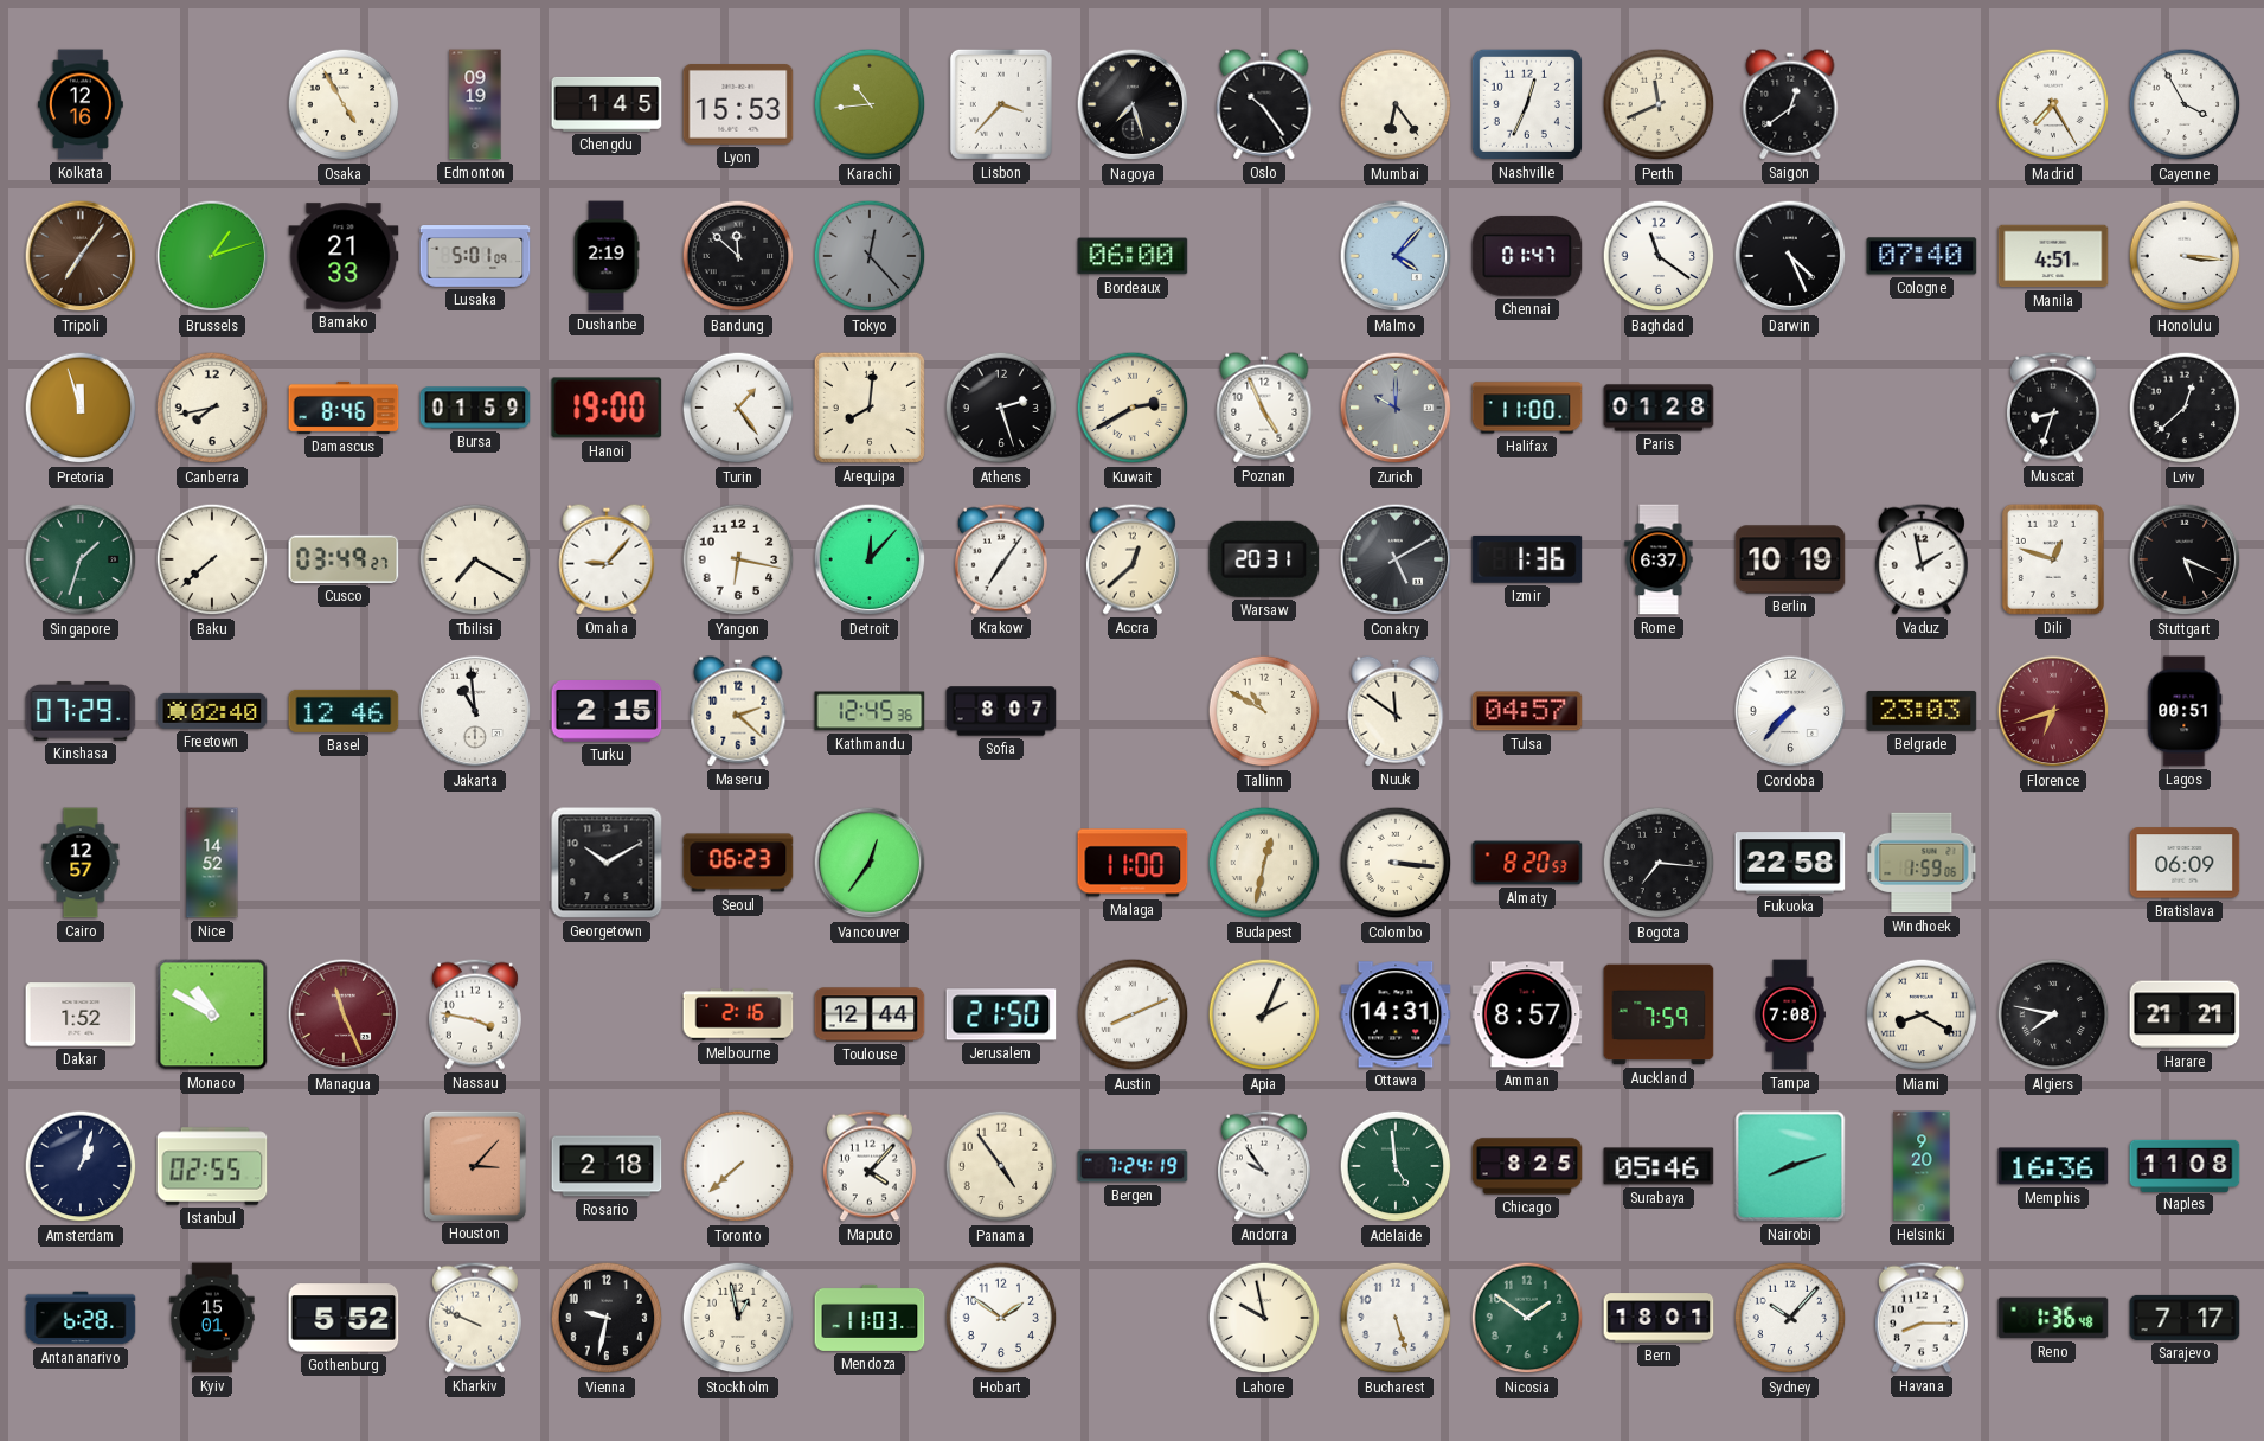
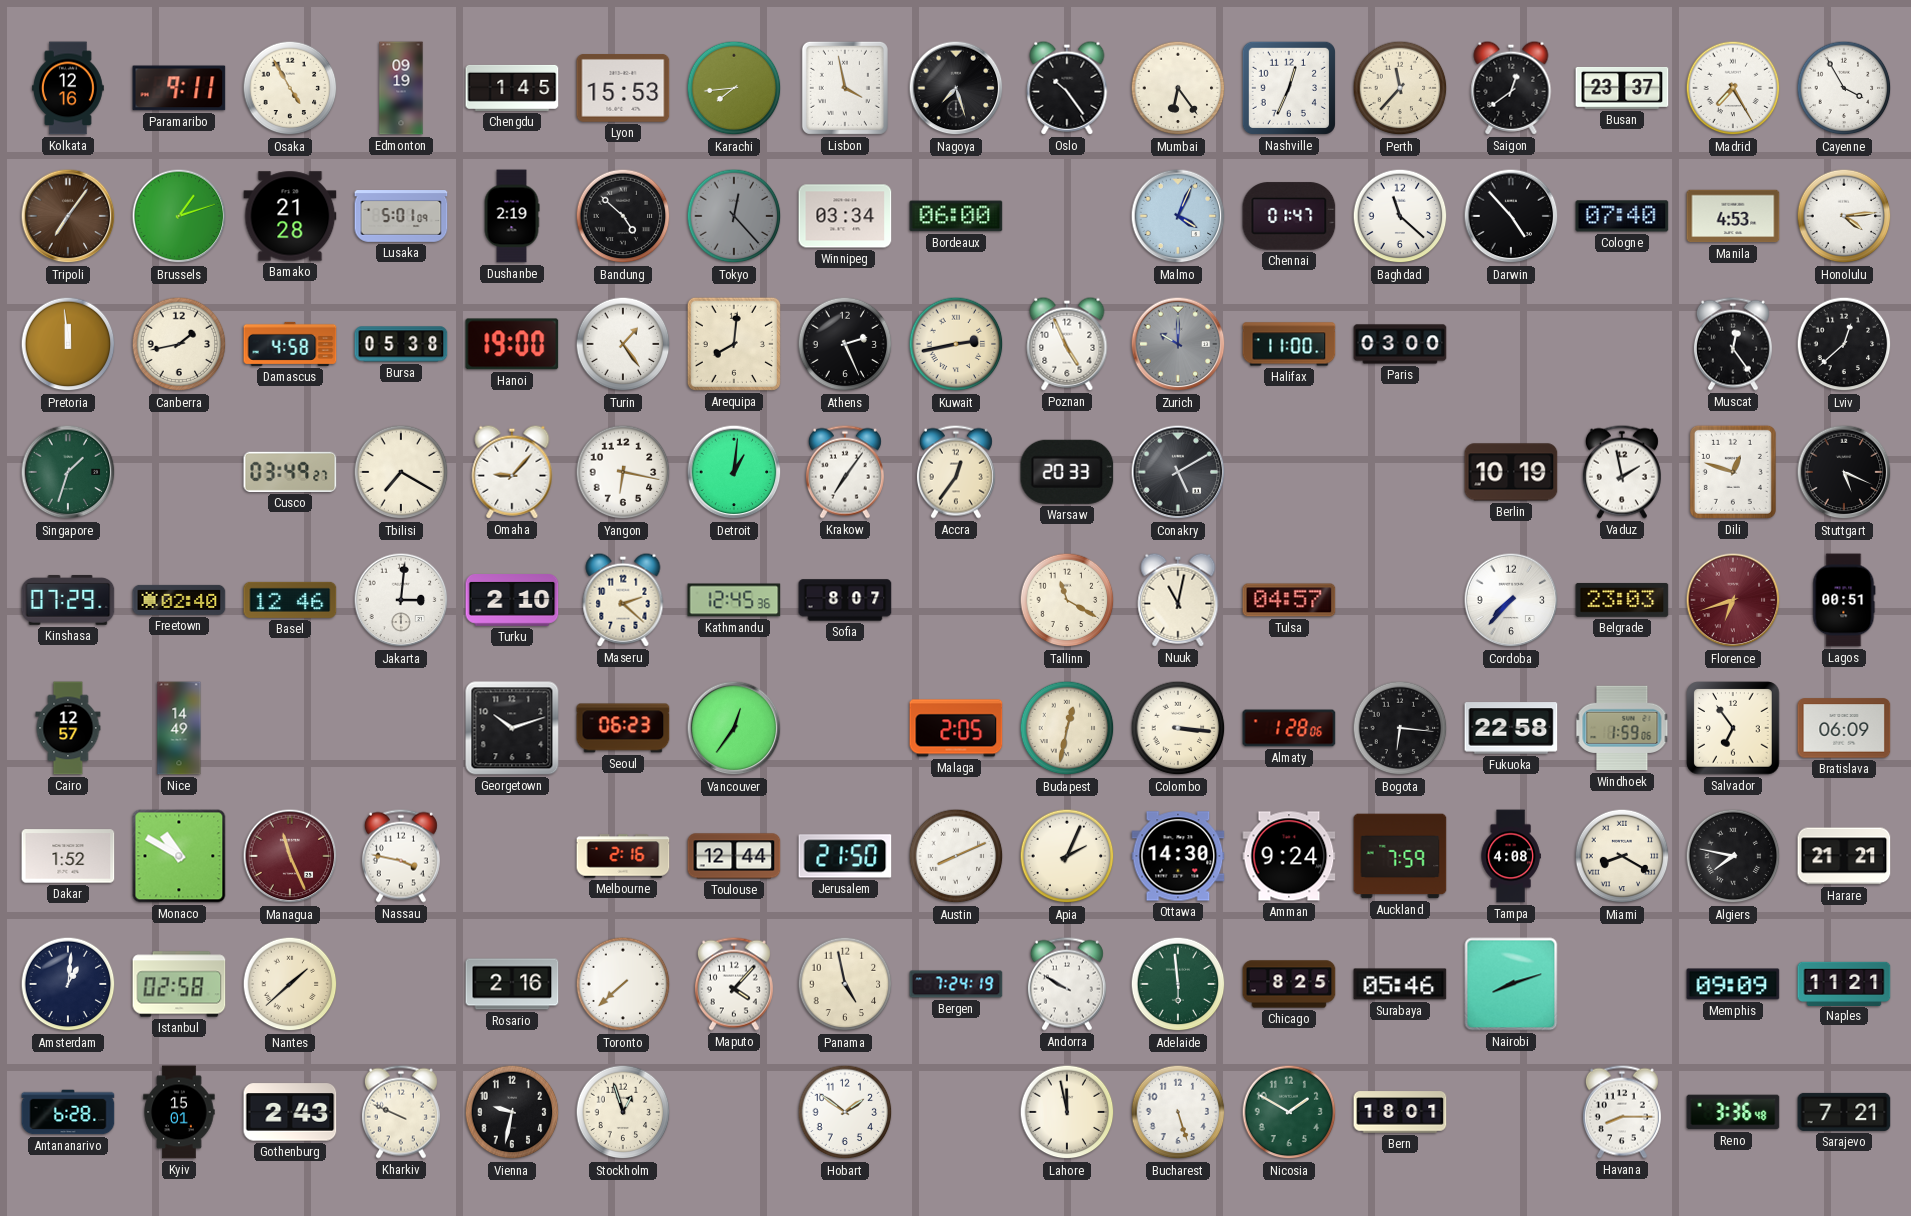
Paramaribo: none -> 9:11 (179, 88)
Karachi: 10:44 -> 7:44 (734, 88)
Lisbon: 3:37 -> 3:58 (845, 88)
Perth: 11:41 -> 11:37 (1400, 88)
Busan: none -> 23:37 (1622, 88)
Bamako: 21:33 -> 21:28 (290, 216)
Bandung: 11:52 -> 4:52 (623, 216)
Winnipeg: none -> 03:34 (845, 216)
Malmo: 4:07 -> 4:04 (1178, 216)
Baghdad: 11:21 -> 11:22 (1400, 216)
Darwin: 4:26 -> 4:53 (1511, 216)
Manila: 4:51 -> 4:53 (1733, 216)
Honolulu: 3:16 -> 4:14 (1844, 216)
Pretoria: 11:57 -> 11:59 (68, 344)
Canberra: 7:43 -> 1:43 (179, 344)
Damascus: 8:46 -> 4:58 (290, 344)
Bursa: 01:59 -> 05:38 (401, 344)
Athens: 2:27 -> 2:26 (845, 344)
Kuwait: 2:40 -> 2:43 (956, 344)
Paris: 01:28 -> 03:00 (1400, 344)
Muscat: 8:33 -> 12:24 (1733, 344)
Baku: 7:38 -> none (212, 559)
Detroit: 12:07 -> 1:01 (734, 472)
Accra: 12:38 -> 12:36 (956, 472)
Warsaw: 20:31 -> 20:33 (1067, 472)
Izmir: 1:36 -> none (1527, 559)
Rome: 6:37 -> none (1659, 559)
Jakarta: 10:59 -> 3:01 (401, 600)
Turku: 2:15 -> 2:10 (512, 601)
Tallinn: 10:50 -> 11:20 (1067, 600)
Nuuk: 11:51 -> 11:02 (1178, 600)
Nice: 14:52 -> 14:49 (179, 728)
Georgetown: 10:10 -> 10:12 (512, 728)
Malaga: 11:00 -> 2:05 (956, 728)
Almaty: 8:20 -> 1:28 (1289, 728)
Bogota: 7:16 -> 6:16 (1400, 728)
Salvador: none -> 6:54 (1733, 728)
Ottawa: 14:31 -> 14:30 (1178, 856)
Amman: 8:57 -> 9:24 (1289, 856)
Tampa: 7:08 -> 4:08 (1511, 856)
Amsterdam: 1:03 -> 1:01 (68, 984)
Istanbul: 02:55 -> 02:58 (179, 984)
Nantes: none -> 1:38 (290, 984)
Houston: 3:07 -> none (475, 1165)
Rosario: 2:18 -> 2:16 (512, 984)
Panama: 4:54 -> 4:58 (845, 984)
Andorra: 9:54 -> 9:50 (1067, 984)
Adelaide: 4:59 -> 5:59 (1178, 984)
Helsinki: 9:20 -> none (1922, 1166)
Memphis: 16:36 -> 09:09 (1733, 984)
Naples: 11:08 -> 11:21 (1844, 983)
Gothenburg: 5:52 -> 2:43 (290, 1112)
Stockholm: 12:58 -> 12:57 (623, 1112)
Mendoza: 11:03 -> none (870, 1318)
Lahore: 9:58 -> 11:58 (1067, 1112)
Nicosia: 1:51 -> 1:50 (1289, 1112)
Sydney: 10:07 -> none (1790, 1318)
Reno: 1:36 -> 3:36 (1733, 1112)
Sarajevo: 7:17 -> 7:21 (1844, 1112)
